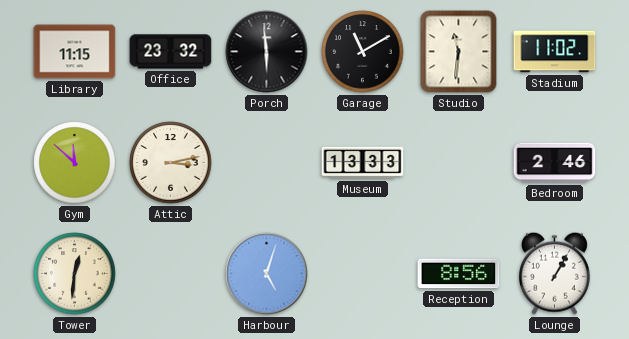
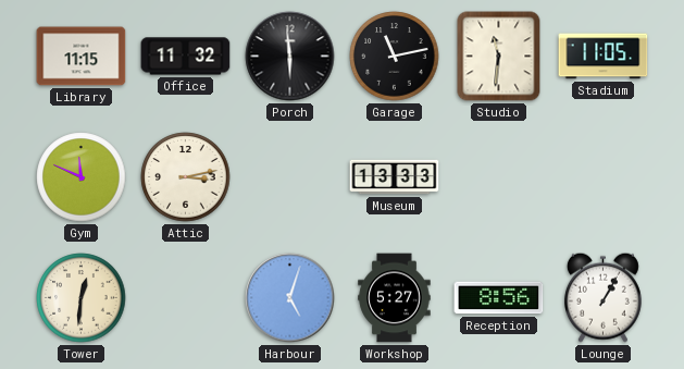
Office: 23:32 -> 11:32 (186, 57)
Garage: 11:10 -> 11:13 (395, 57)
Stadium: 11:02 -> 11:05 (604, 57)
Gym: 11:52 -> 11:49 (82, 177)
Bedroom: 2:46 -> none (555, 163)
Workshop: none -> 5:27 (395, 298)
